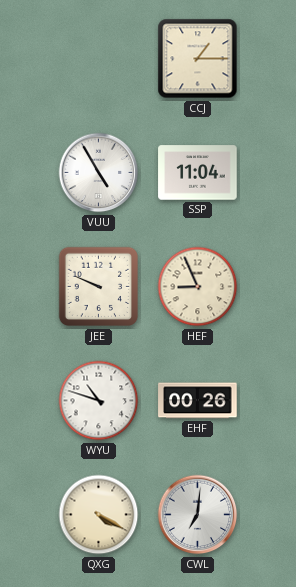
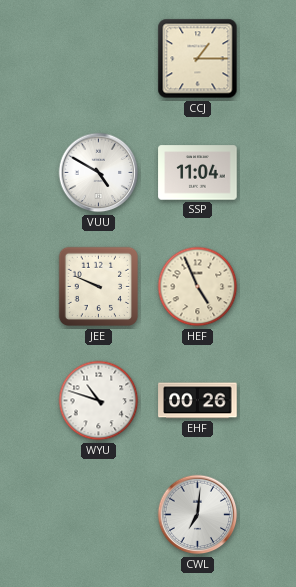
VUU: 4:55 -> 4:50 (99, 173)
HEF: 8:56 -> 4:56 (198, 287)
QXG: 4:20 -> none (99, 515)
